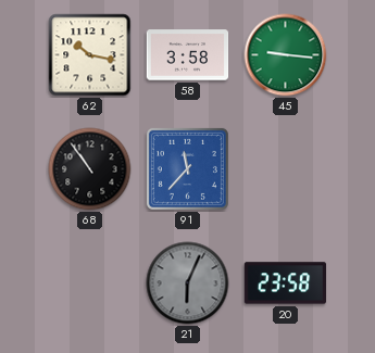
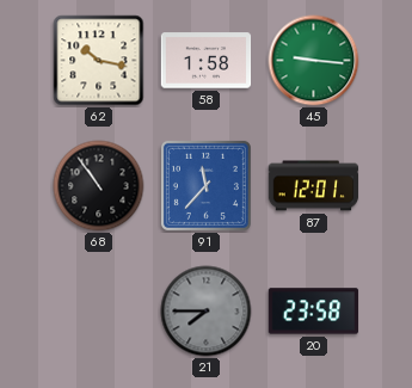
58: 3:58 -> 1:58 (207, 61)
87: none -> 12:01 (314, 186)
21: 6:04 -> 7:45 (207, 312)
